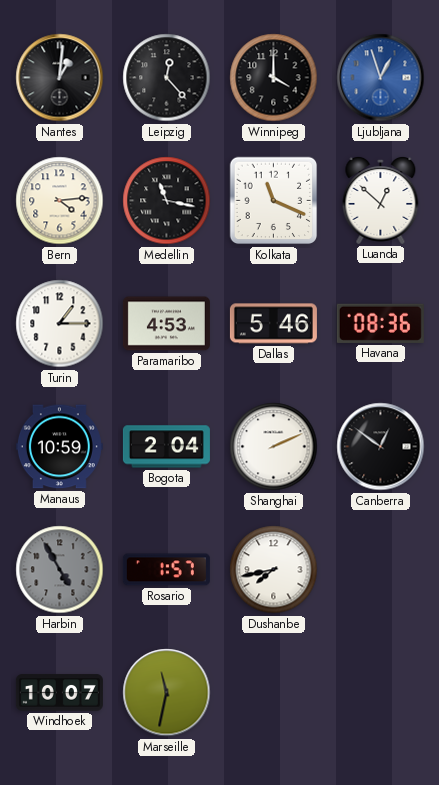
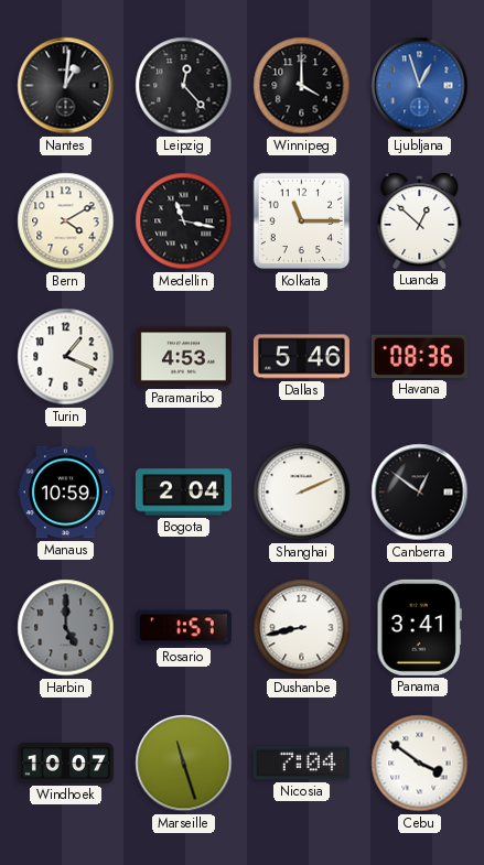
Bern: 4:14 -> 4:10 (66, 221)
Kolkata: 11:19 -> 11:15 (302, 221)
Turin: 1:15 -> 1:19 (66, 357)
Harbin: 4:55 -> 5:00 (66, 628)
Dushanbe: 7:43 -> 8:43 (302, 628)
Panama: none -> 3:41 (419, 627)
Marseille: 11:32 -> 11:27 (184, 764)
Nicosia: none -> 7:04 (301, 764)
Cebu: none -> 3:51 (420, 764)
